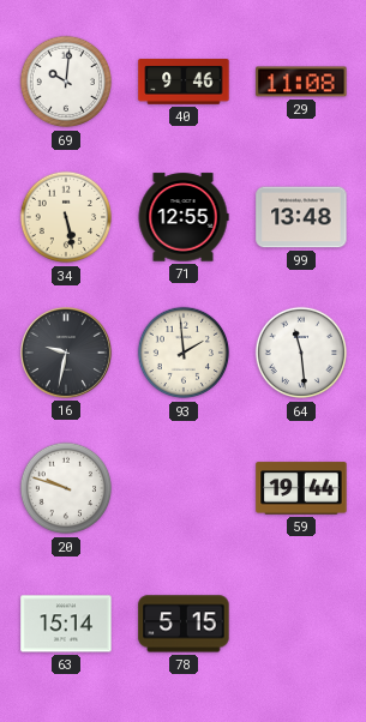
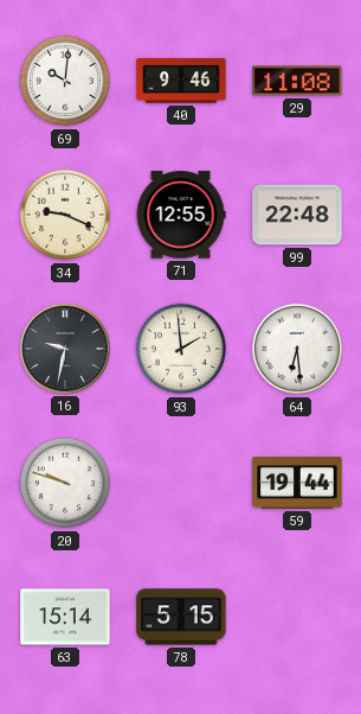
34: 5:28 -> 9:19 (65, 215)
99: 13:48 -> 22:48 (297, 215)
64: 11:29 -> 6:29 (297, 349)
